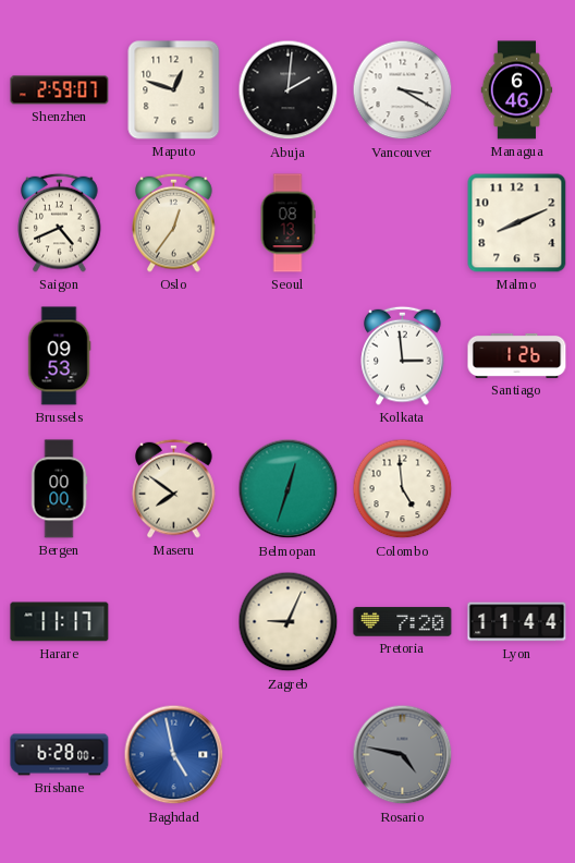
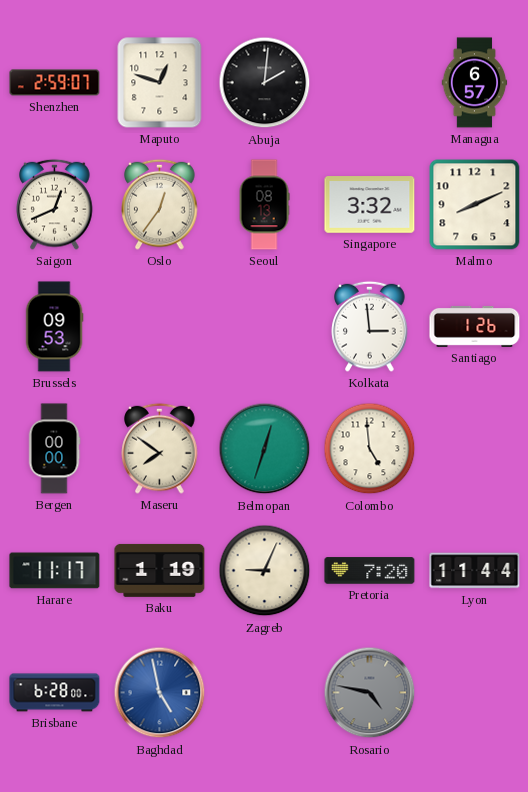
Vancouver: 3:20 -> none (403, 90)
Managua: 6:46 -> 6:57 (475, 83)
Saigon: 4:41 -> 12:41 (55, 204)
Singapore: none -> 3:32 (370, 205)
Baku: none -> 1:19 (160, 570)
